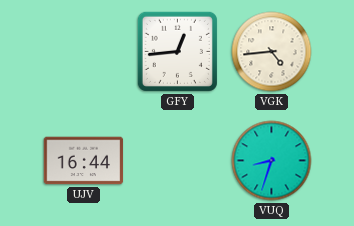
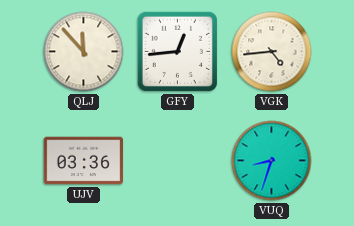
QLJ: none -> 11:53 (84, 52)
UJV: 16:44 -> 03:36 (84, 161)
